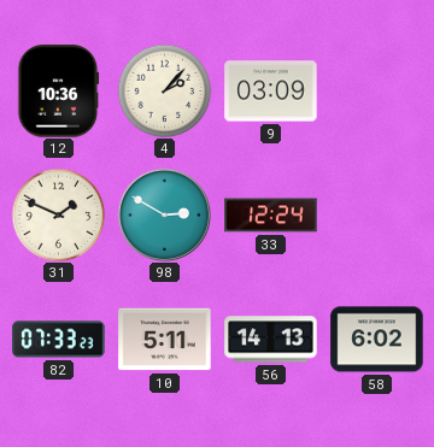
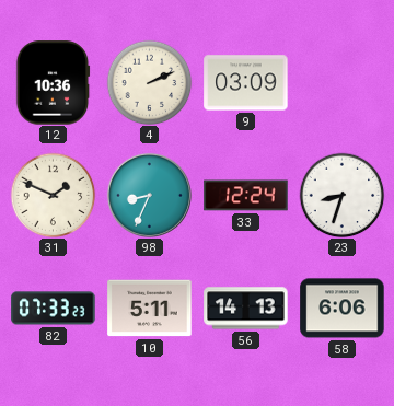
4: 2:07 -> 2:11 (149, 82)
98: 2:50 -> 8:34 (149, 195)
23: none -> 8:33 (341, 195)
58: 6:02 -> 6:06 (343, 309)
